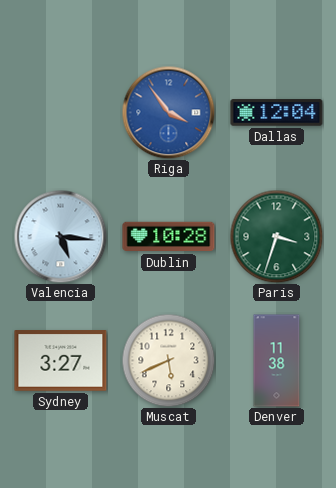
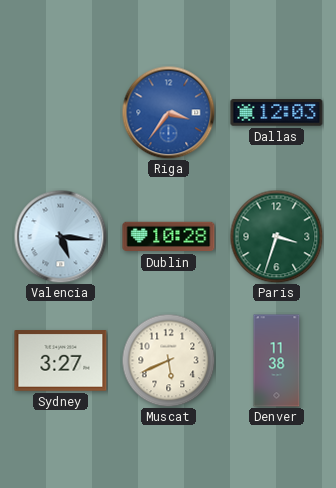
Riga: 3:54 -> 3:36 (168, 112)
Dallas: 12:04 -> 12:03 (277, 113)
